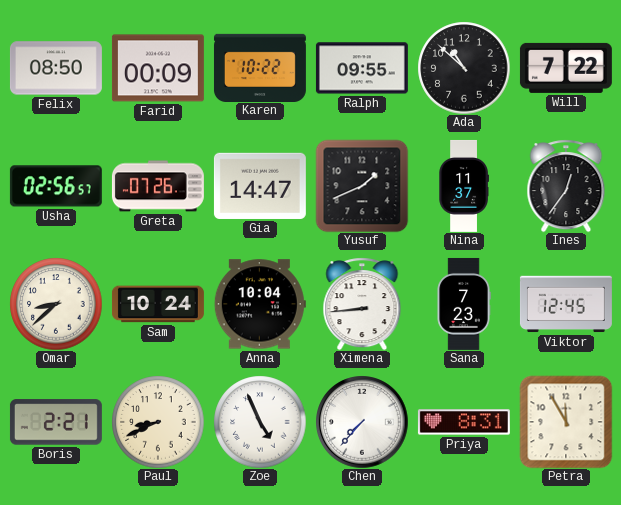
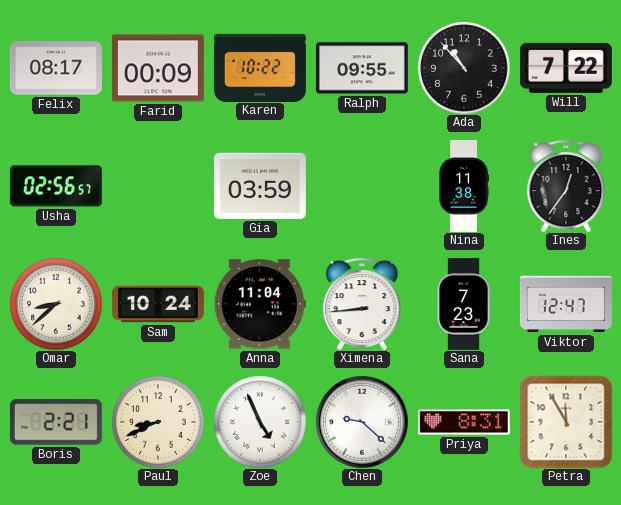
Felix: 08:50 -> 08:17 (56, 68)
Ada: 10:52 -> 10:53 (464, 68)
Greta: 07:26 -> none (158, 186)
Gia: 14:47 -> 03:59 (260, 186)
Yusuf: 1:41 -> none (362, 186)
Nina: 11:37 -> 11:38 (464, 186)
Anna: 10:04 -> 11:04 (260, 304)
Viktor: 12:45 -> 12:47 (566, 304)
Chen: 7:37 -> 9:22 (362, 422)
